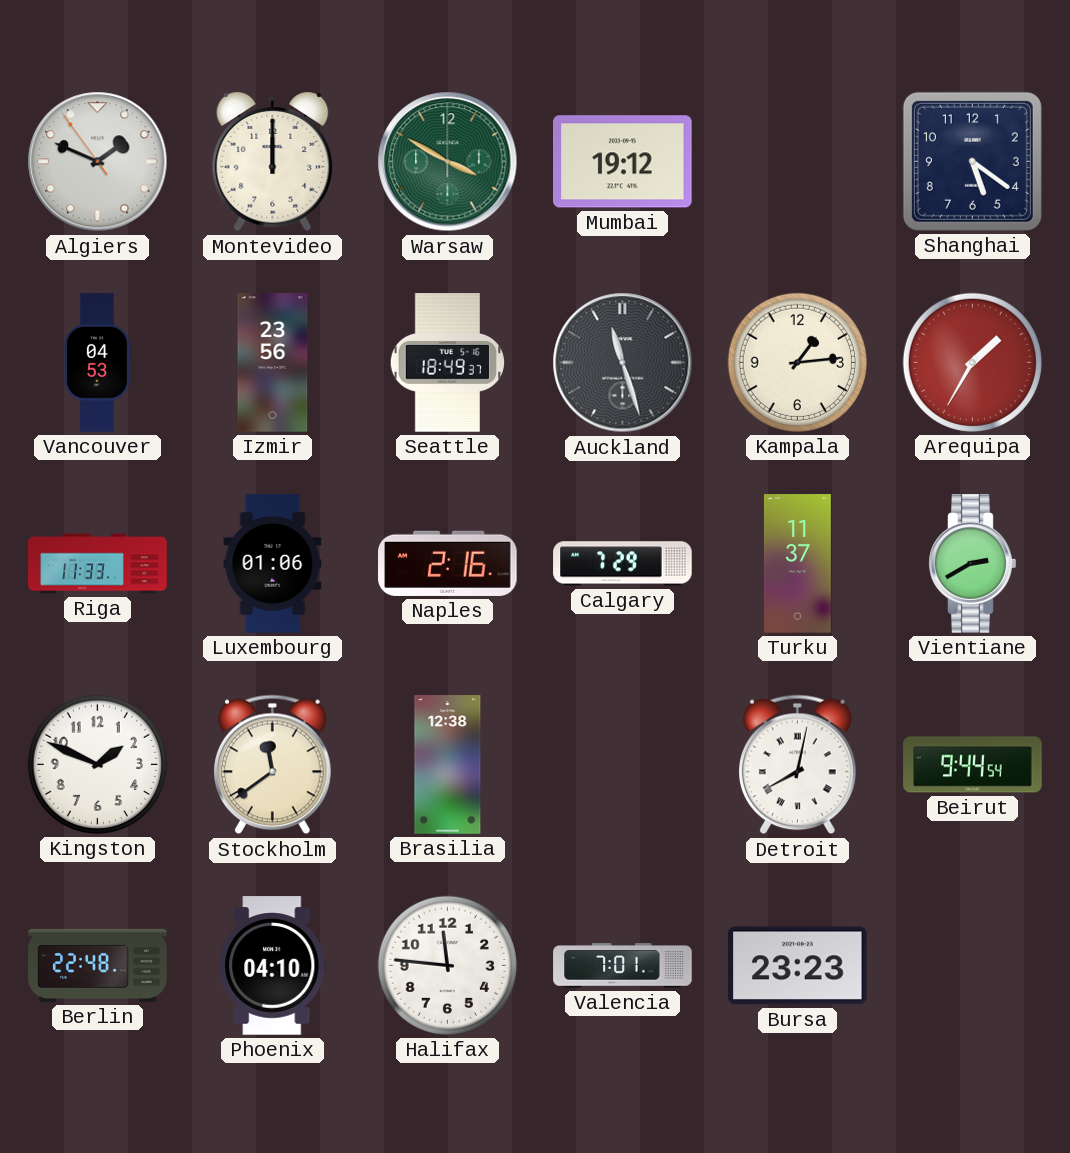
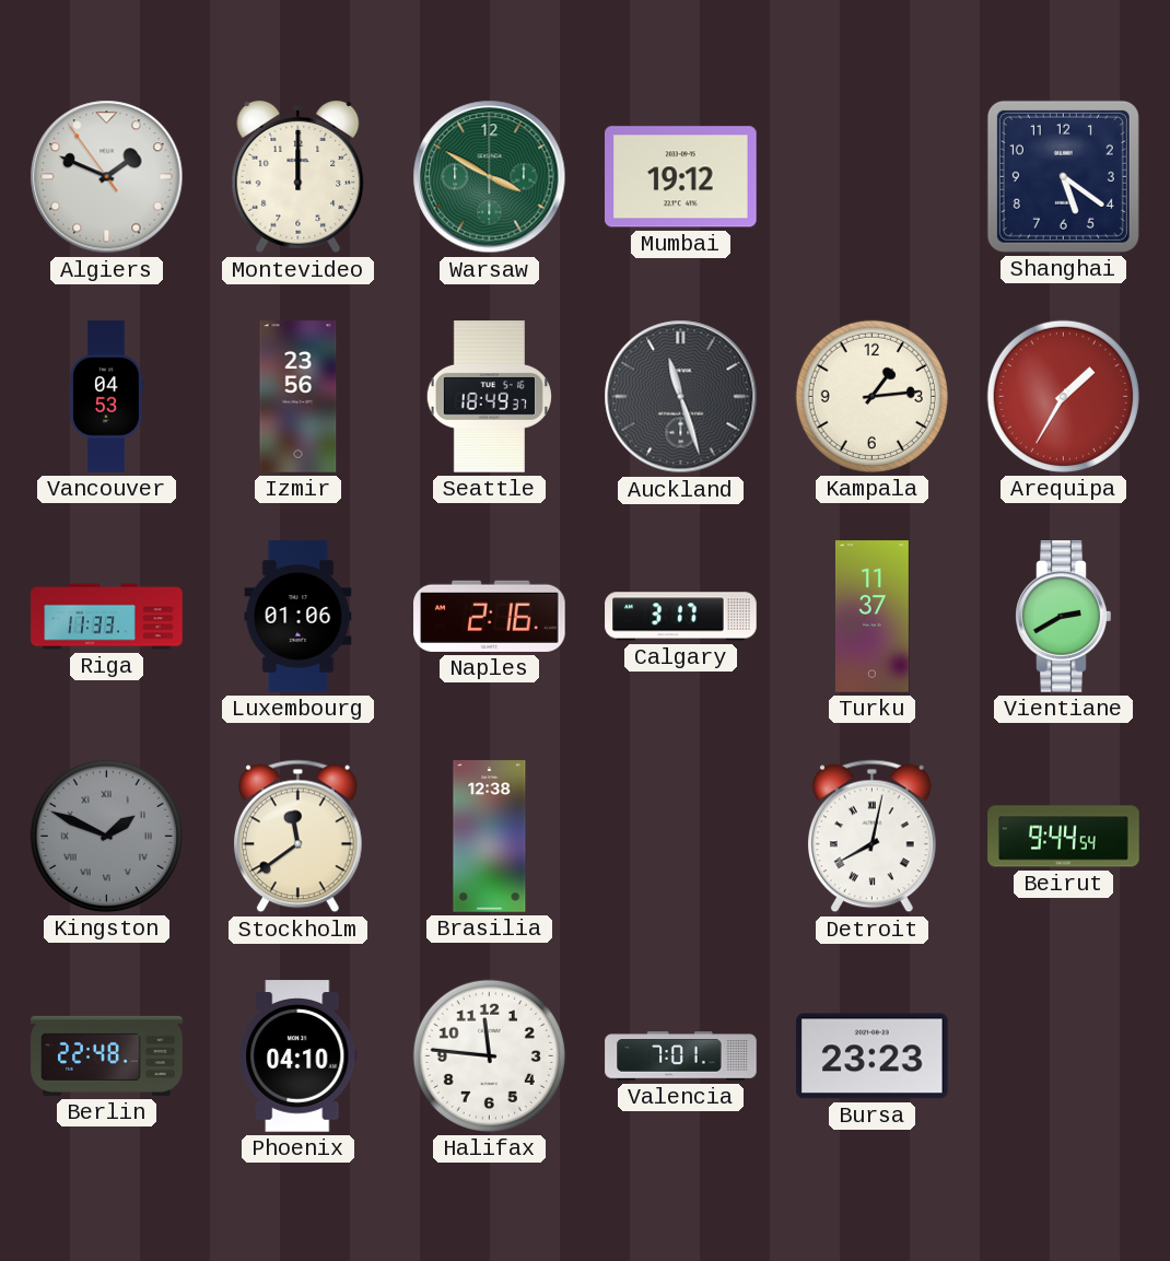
Calgary: 7:29 -> 3:17 (681, 617)
Kingston dial: white -> grey (106, 836)
Kingston numerals: Arabic -> Roman (106, 836)
